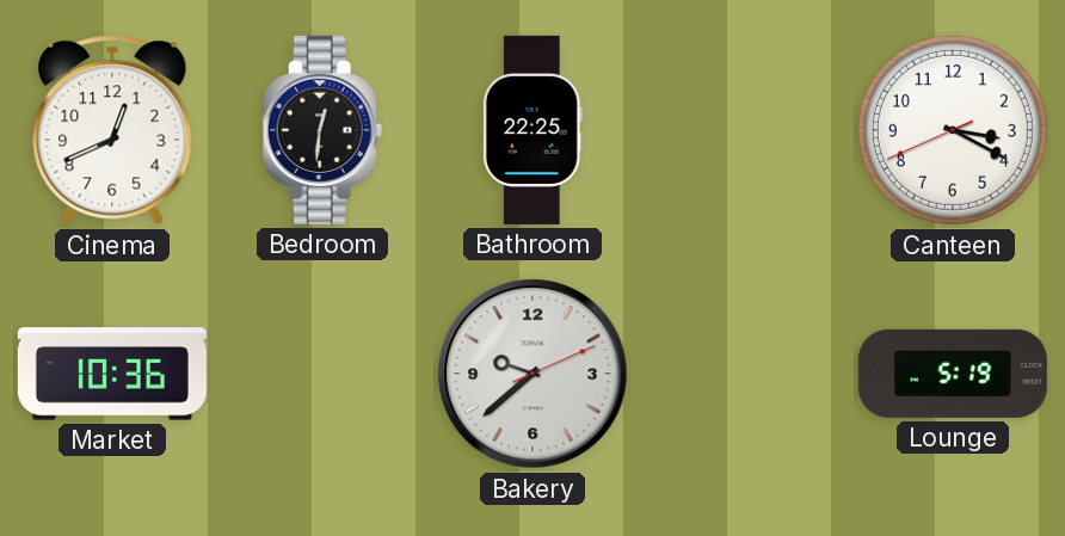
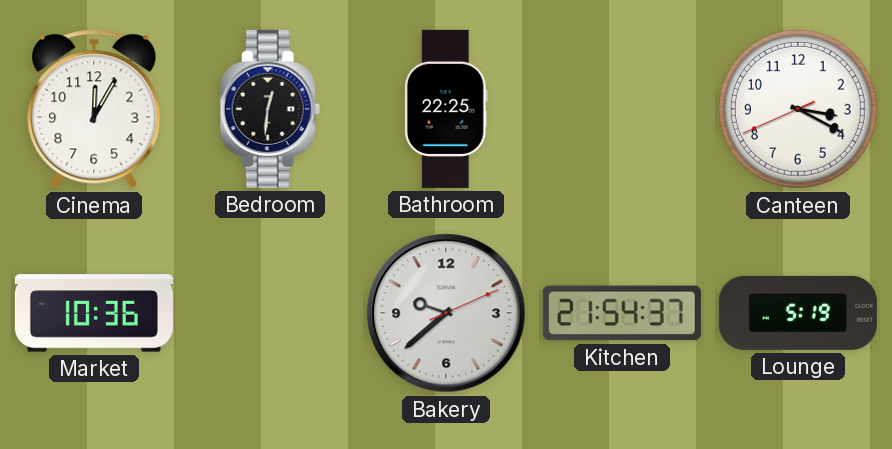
Cinema: 12:41 -> 12:05 (94, 109)
Kitchen: none -> 21:54 (622, 313)
